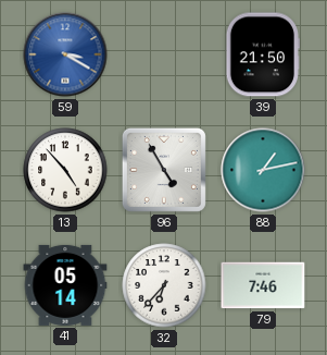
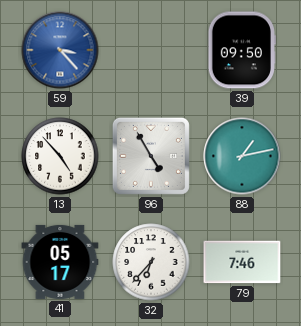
59: 3:20 -> 3:23 (60, 50)
39: 21:50 -> 09:50 (242, 50)
41: 05:14 -> 05:17 (60, 262)
